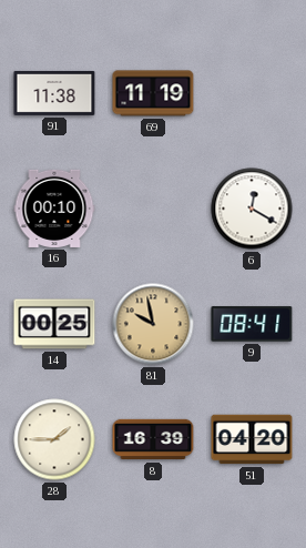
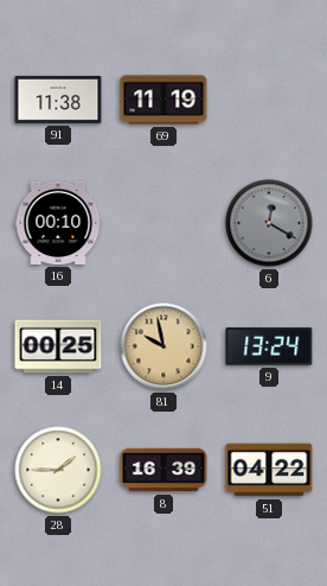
6 dial: white -> grey (269, 223)
9: 08:41 -> 13:24 (269, 346)
51: 04:20 -> 04:22 (269, 470)
